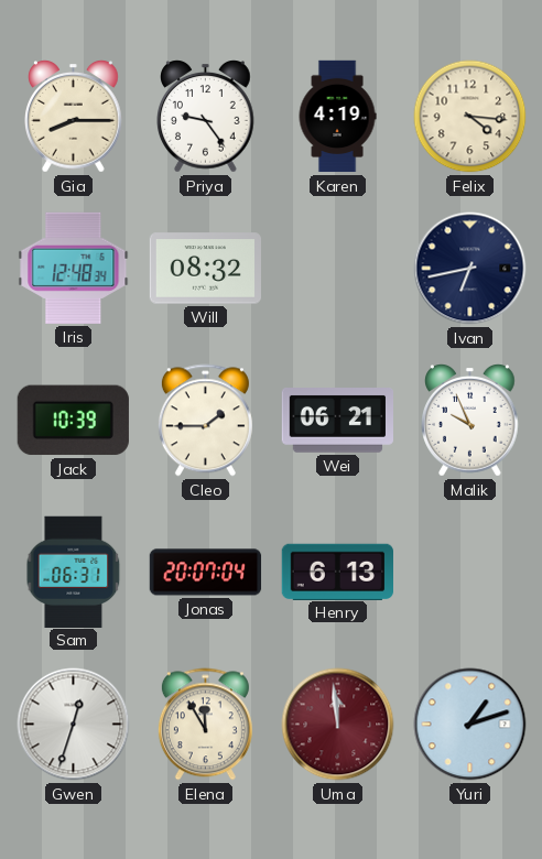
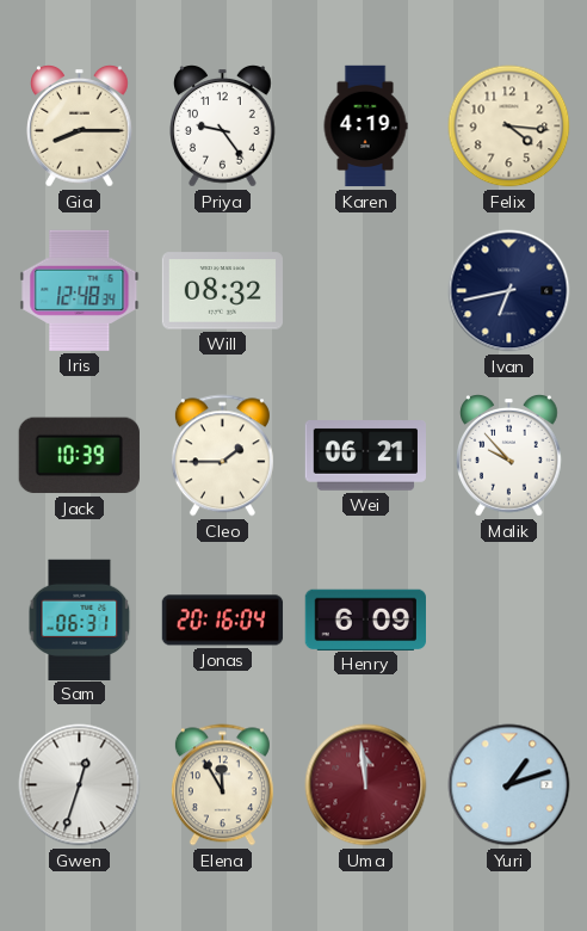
Malik: 9:56 -> 9:53 (509, 456)
Jonas: 20:07 -> 20:16 (223, 621)
Henry: 6:13 -> 6:09 (365, 619)
